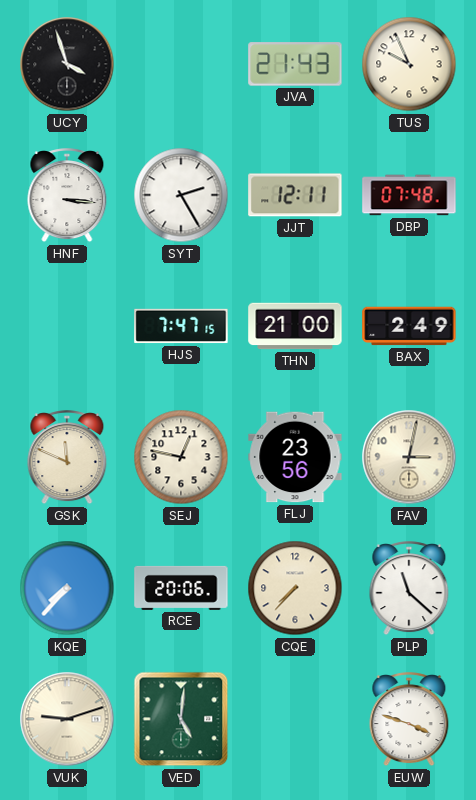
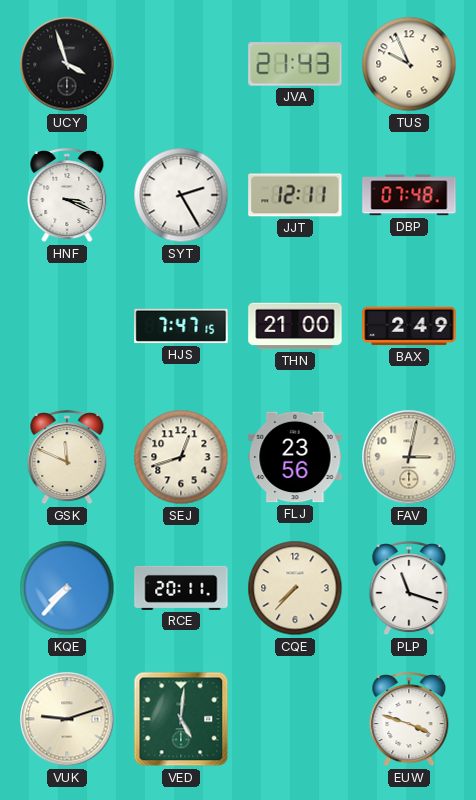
HNF: 3:16 -> 3:19 (67, 196)
SEJ: 12:47 -> 12:42 (181, 457)
RCE: 20:06 -> 20:11 (181, 588)
PLP: 11:22 -> 11:18 (409, 589)
